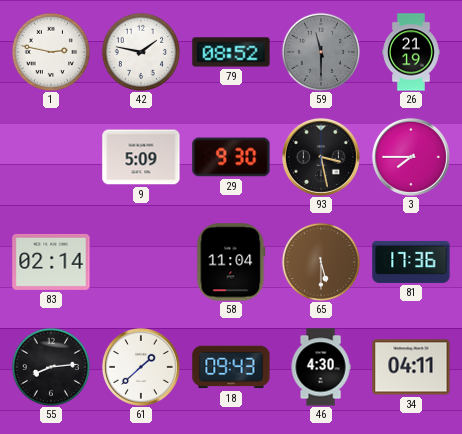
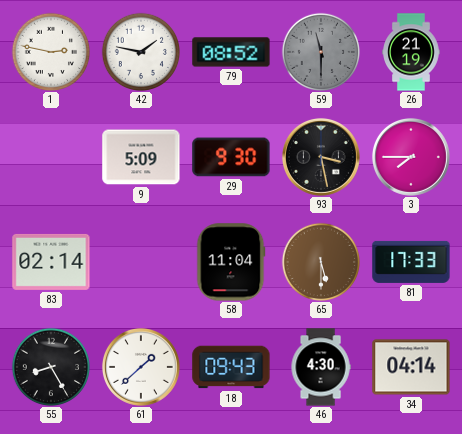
81: 17:36 -> 17:33 (411, 262)
55: 8:14 -> 8:25 (50, 366)
34: 04:11 -> 04:14 (411, 367)
